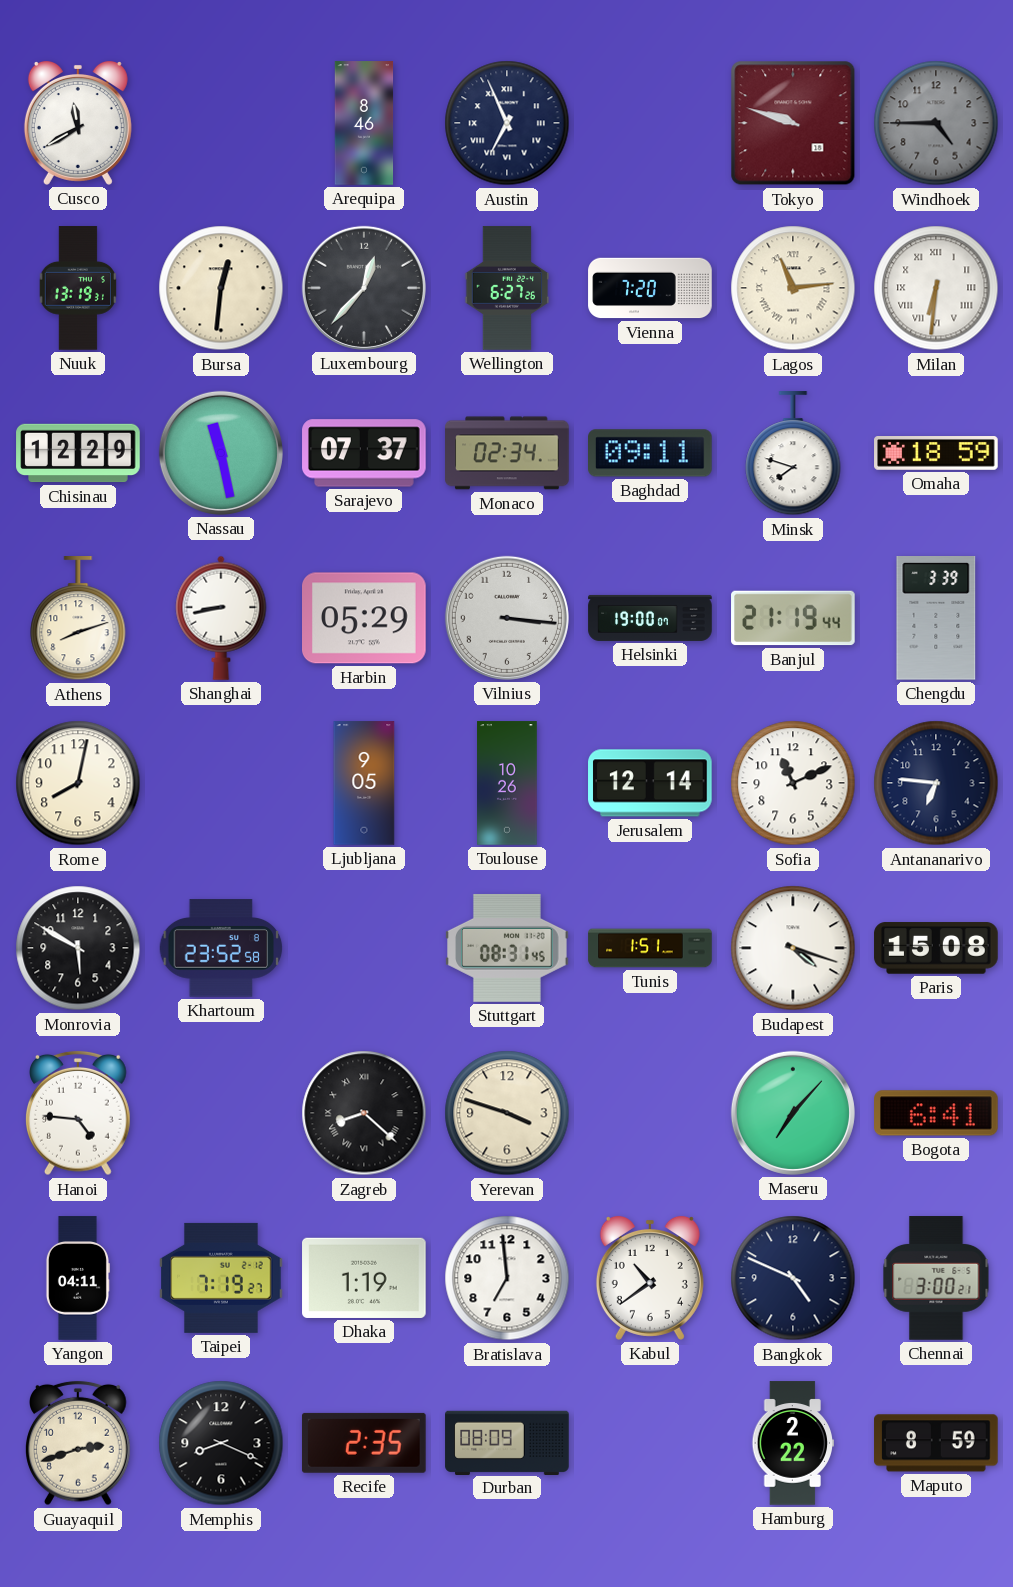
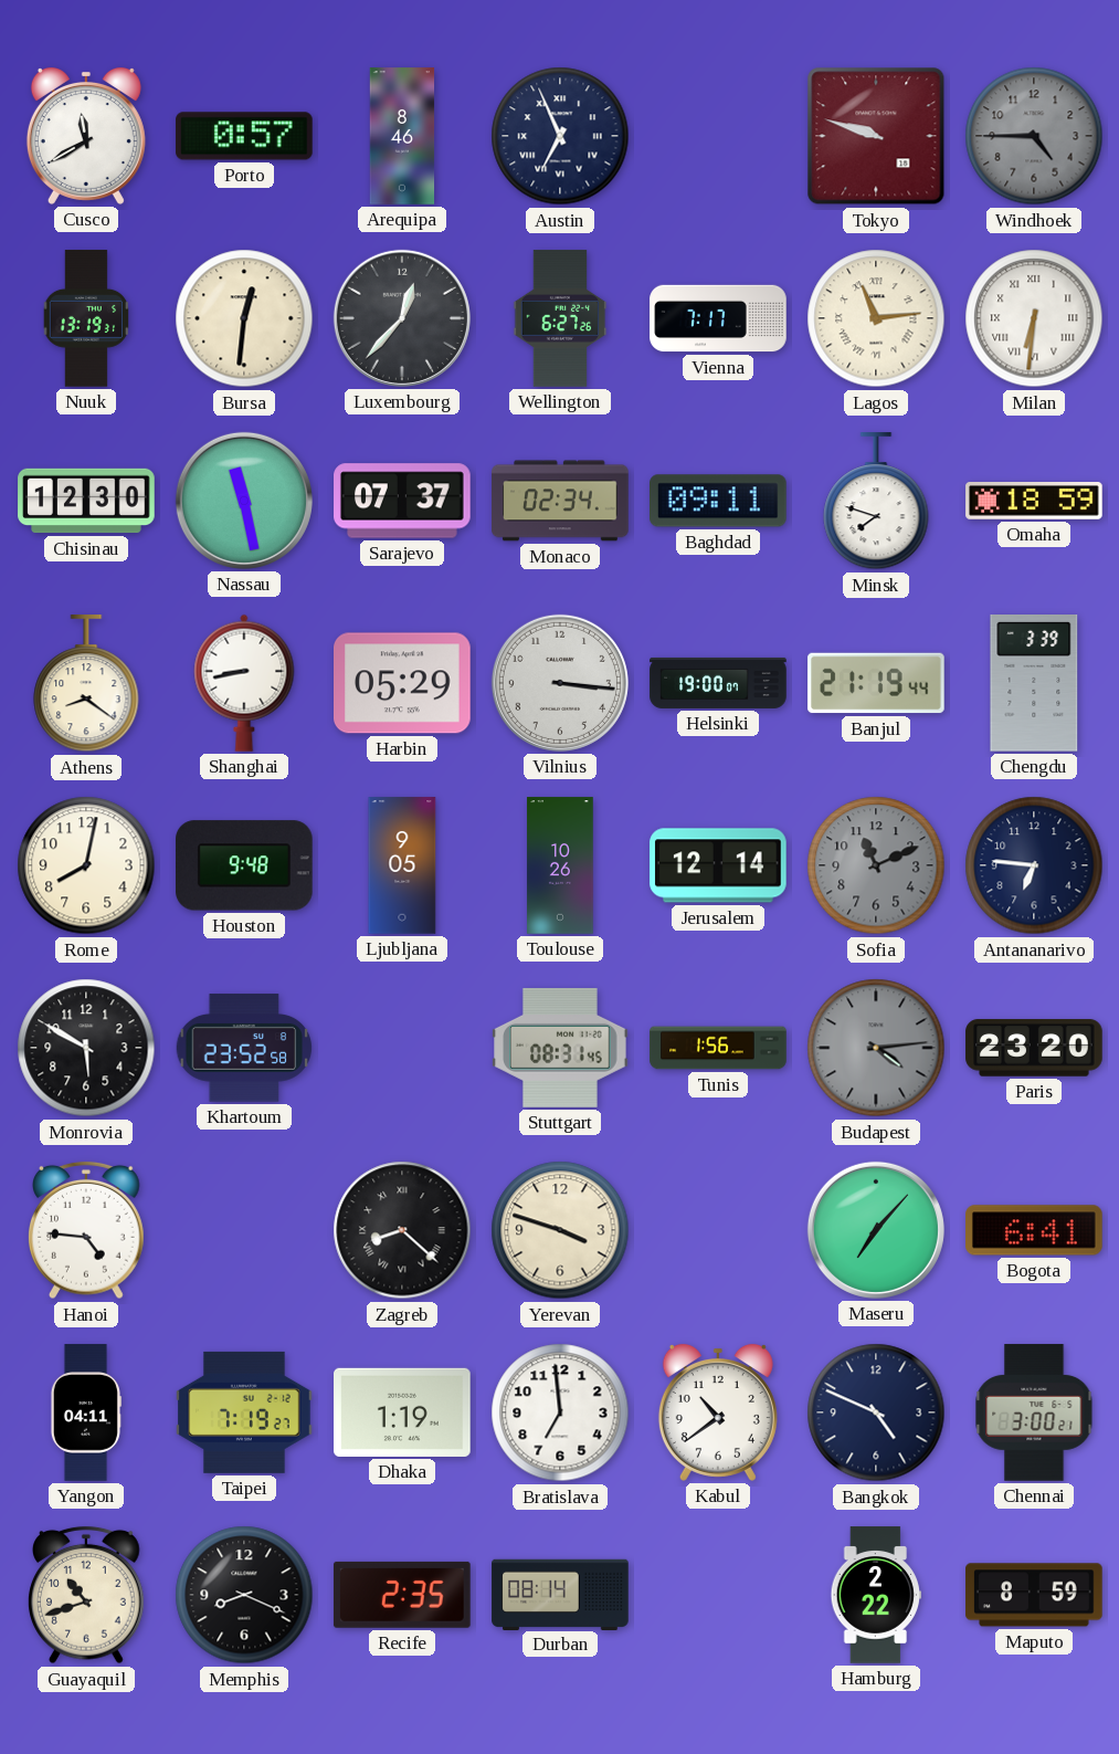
Porto: none -> 0:57 (244, 136)
Vienna: 7:20 -> 7:17 (718, 318)
Chisinau: 12:29 -> 12:30 (86, 501)
Athens: 8:12 -> 8:21 (86, 684)
Houston: none -> 9:48 (245, 865)
Sofia dial: white -> grey (876, 865)
Tunis: 1:51 -> 1:56 (718, 1048)
Budapest: 4:18 -> 4:14 (876, 1048)
Budapest dial: white -> grey (876, 1048)
Paris: 15:08 -> 23:20 (1034, 1048)
Guayaquil: 2:42 -> 10:42 (87, 1595)
Durban: 08:09 -> 08:14 (560, 1594)
